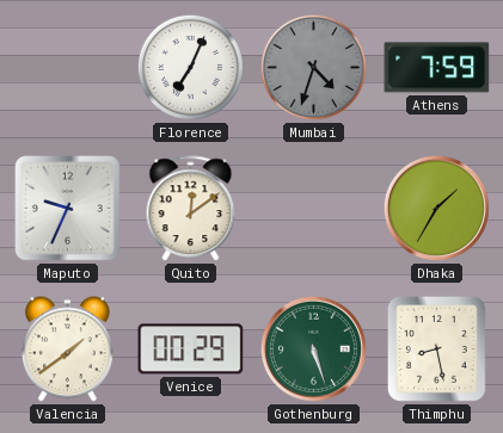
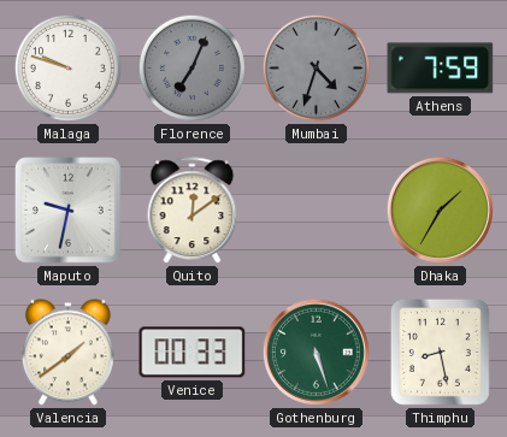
Malaga: none -> 9:48 (67, 67)
Florence dial: white -> grey (191, 67)
Maputo: 9:34 -> 9:32 (69, 211)
Venice: 00:29 -> 00:33 (193, 353)
